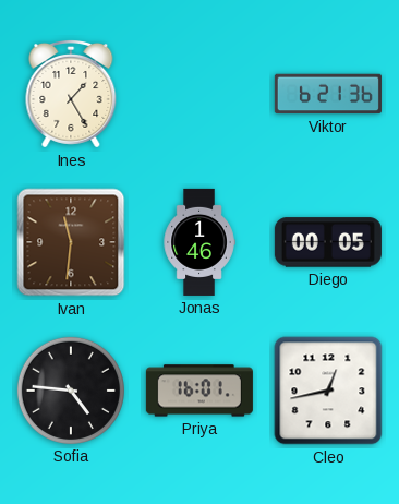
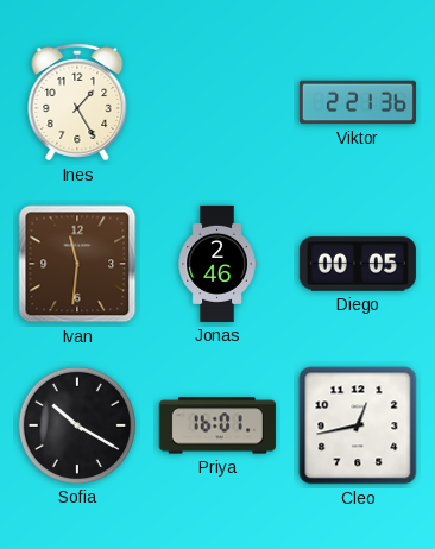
Viktor: 6:21 -> 2:21 (358, 102)
Jonas: 1:46 -> 2:46 (218, 264)
Sofia: 4:46 -> 10:20 (77, 425)
